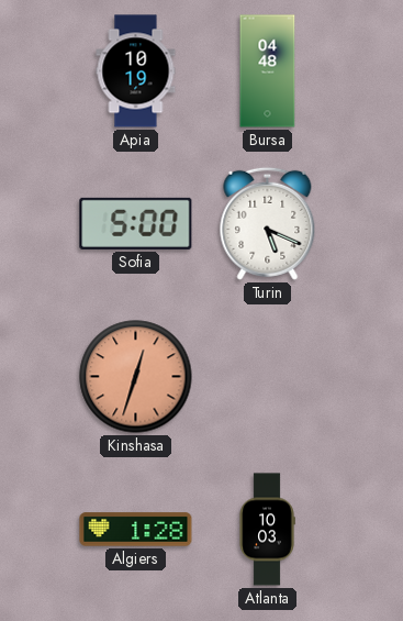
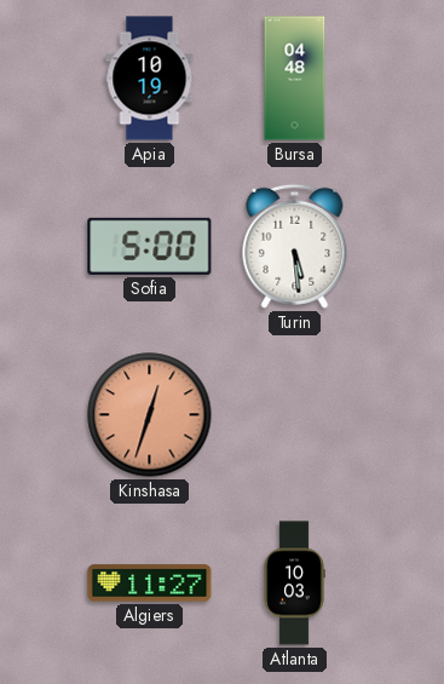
Turin: 5:19 -> 5:29 (295, 246)
Algiers: 1:28 -> 11:27 (150, 584)
